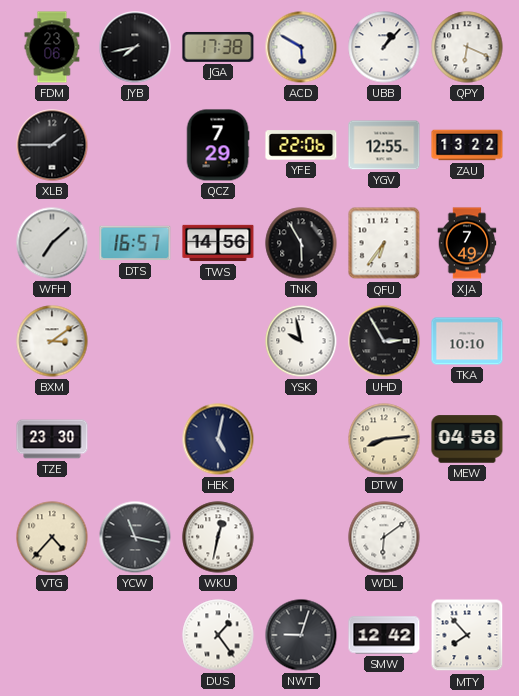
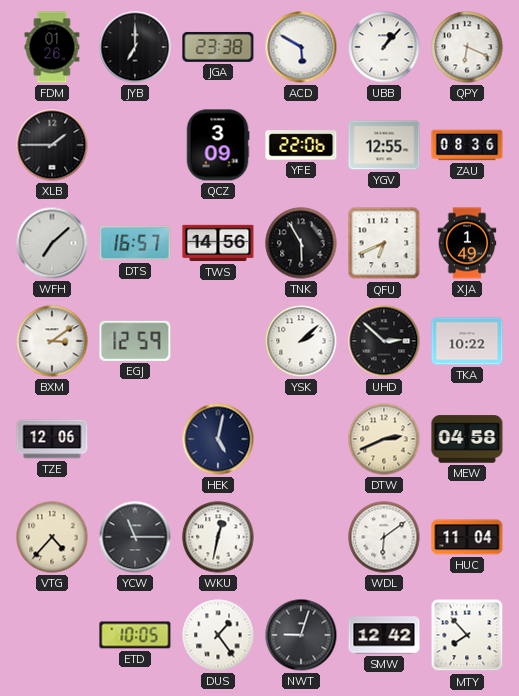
FDM: 23:06 -> 01:26 (52, 47)
JYB: 7:43 -> 7:00 (135, 47)
JGA: 17:38 -> 23:38 (218, 47)
QCZ: 7:29 -> 3:09 (218, 145)
ZAU: 13:22 -> 08:36 (467, 145)
QFU: 6:36 -> 6:41 (384, 243)
XJA: 7:49 -> 1:49 (467, 243)
EGJ: none -> 12:59 (135, 341)
YSK: 9:58 -> 2:08 (301, 341)
UHD: 2:55 -> 2:52 (384, 341)
TKA: 10:10 -> 10:22 (467, 341)
TZE: 23:30 -> 12:06 (52, 439)
DTW: 8:14 -> 2:41 (384, 439)
YCW: 11:17 -> 11:15 (135, 537)
HUC: none -> 11:04 (467, 537)
ETD: none -> 10:05 (135, 635)
